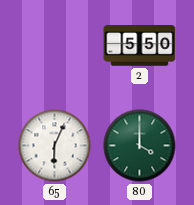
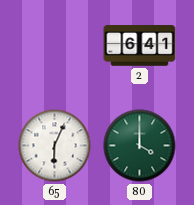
2: 5:50 -> 6:41 (140, 46)
